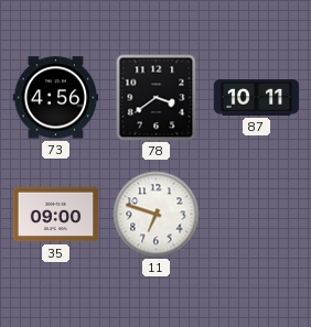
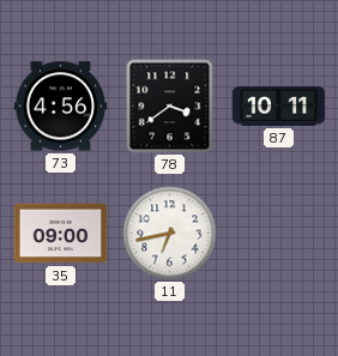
11: 6:48 -> 6:43 (170, 234)
